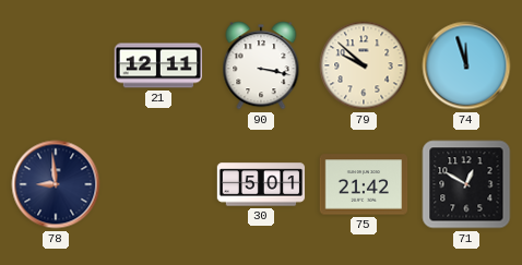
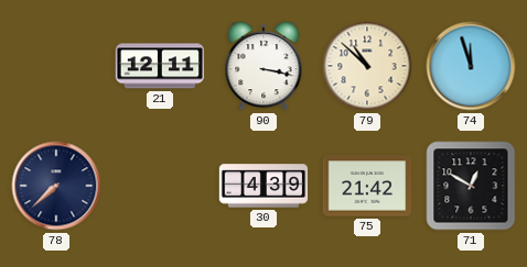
79: 9:52 -> 10:52 (367, 66)
78: 8:59 -> 7:38 (56, 186)
30: 5:01 -> 4:39 (263, 186)
